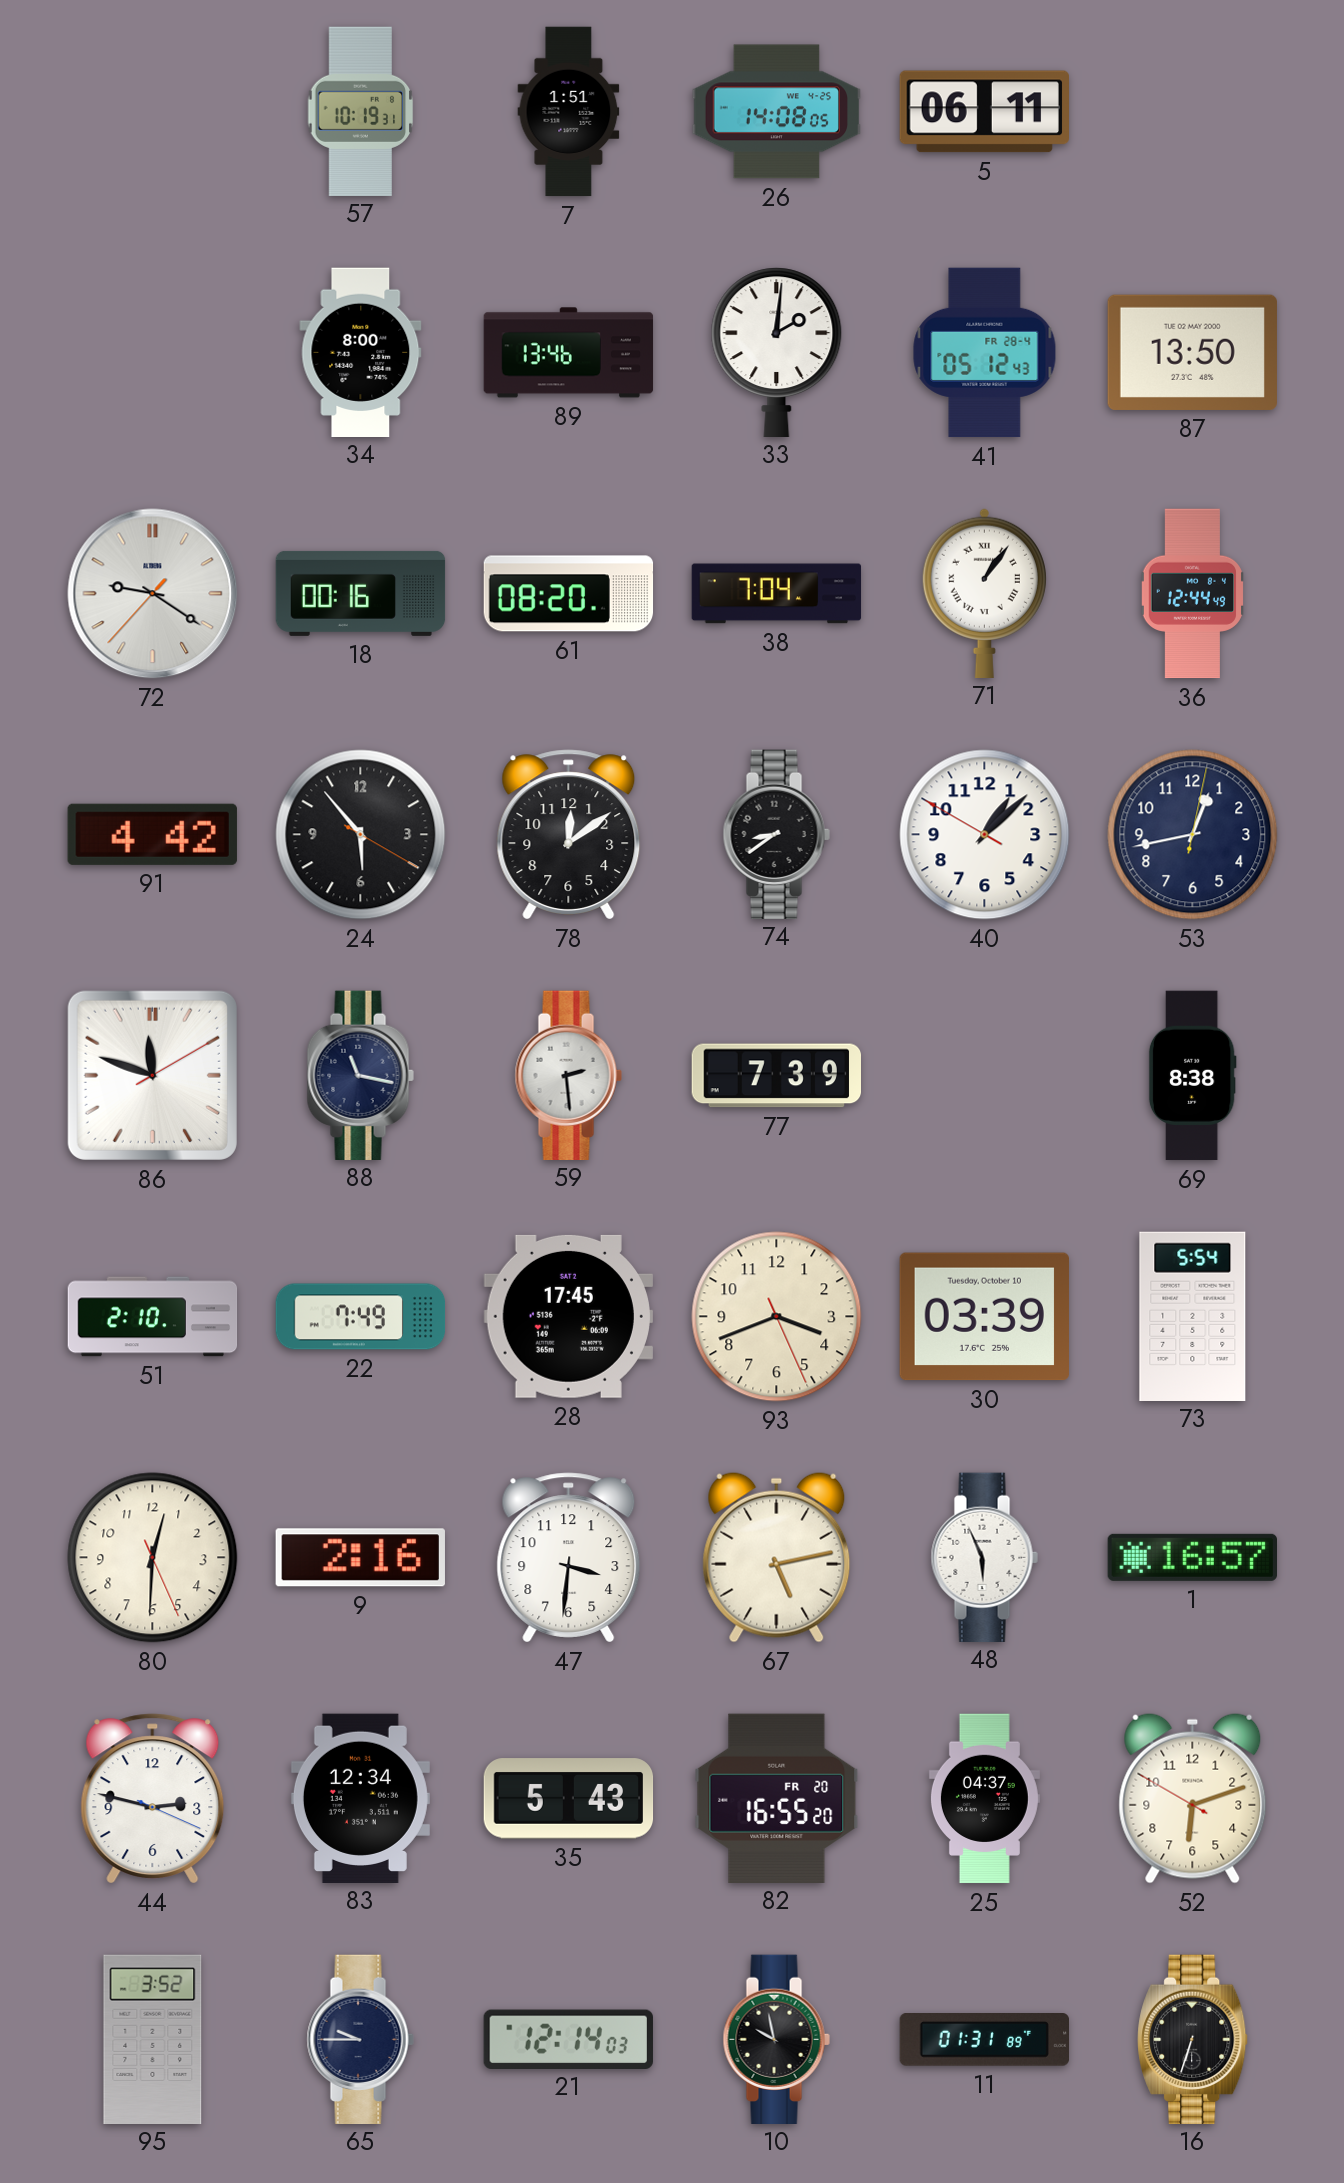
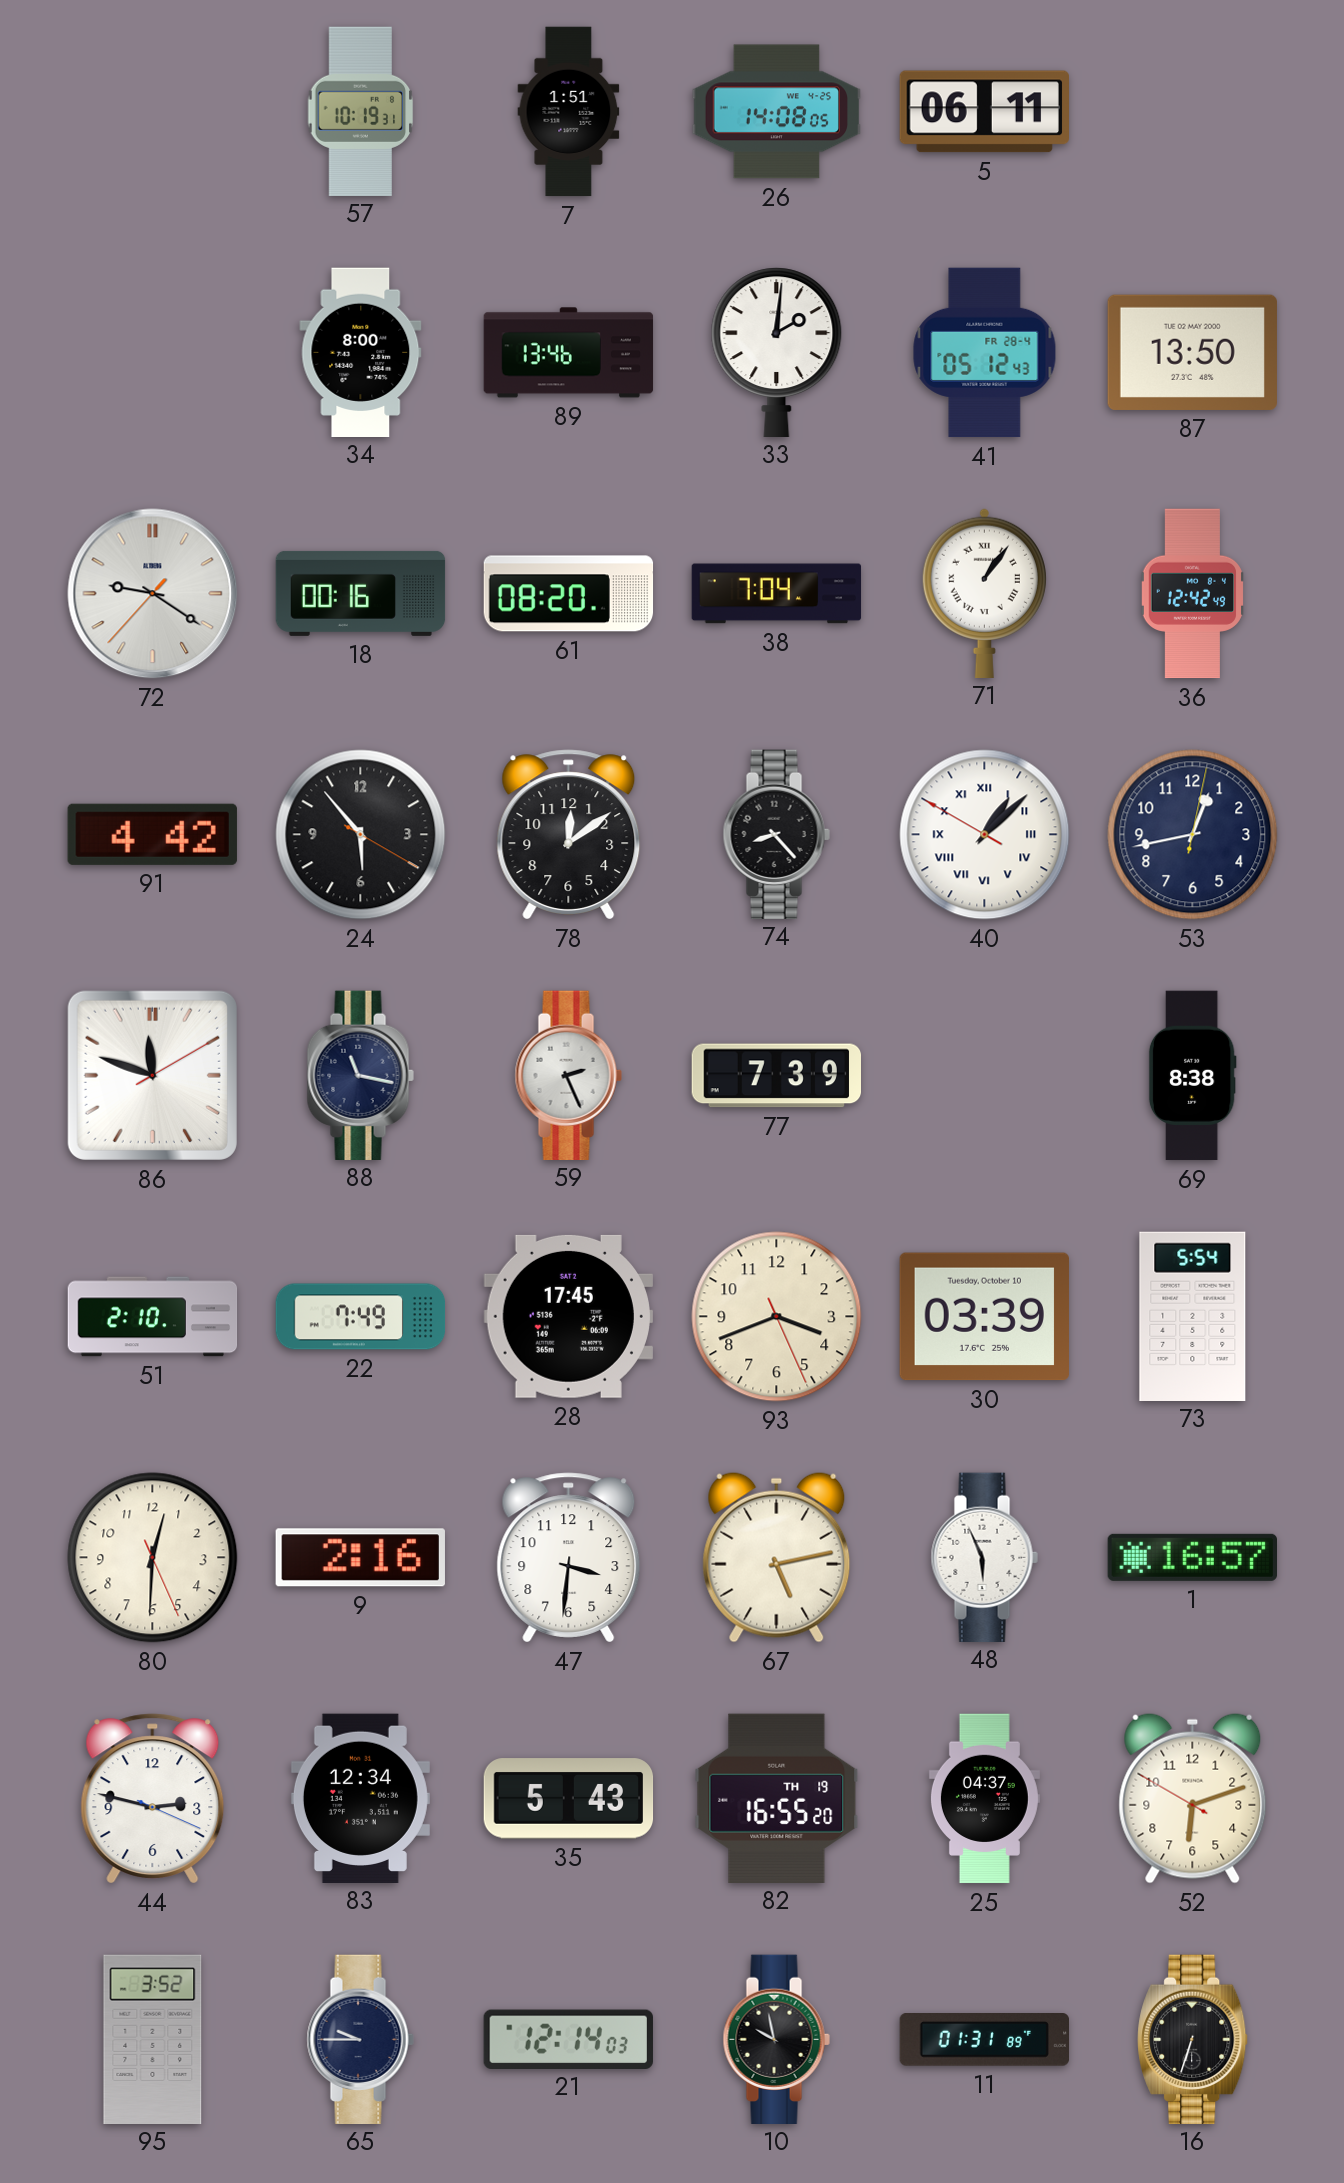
36: 12:44 -> 12:42 (1192, 594)
74: 8:39 -> 8:23 (776, 834)
40 numerals: Arabic -> Roman (985, 835)
59: 2:29 -> 2:26 (568, 1075)
82 date: FR 20 -> TH 19 (777, 1798)
